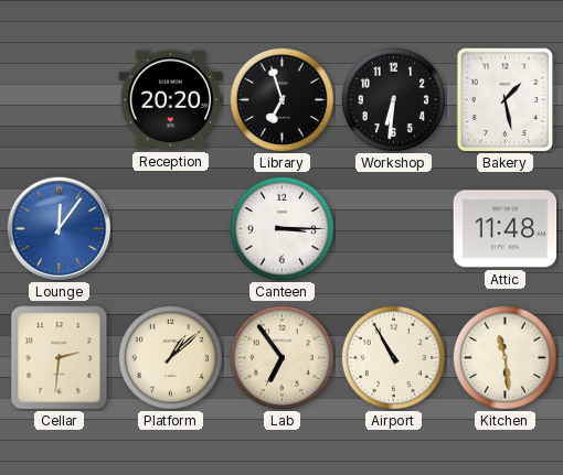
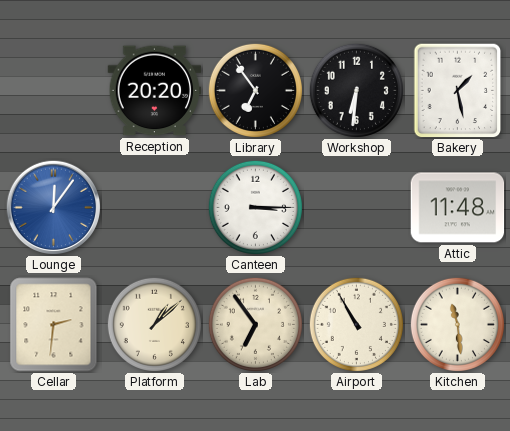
Library: 6:57 -> 6:54 (255, 90)
